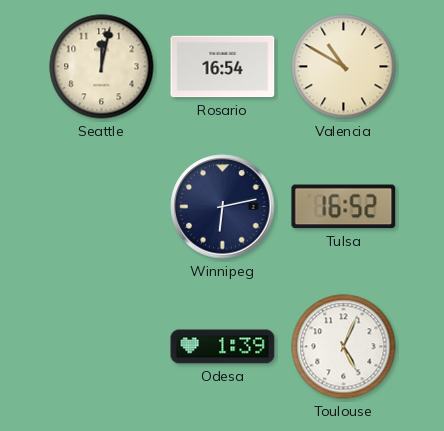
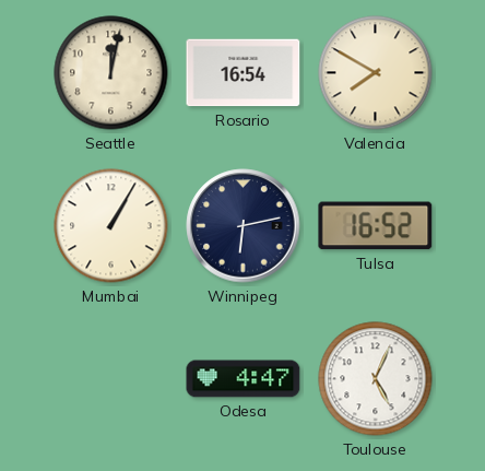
Valencia: 10:50 -> 7:50 (376, 73)
Mumbai: none -> 1:05 (111, 226)
Odesa: 1:39 -> 4:47 (244, 379)
